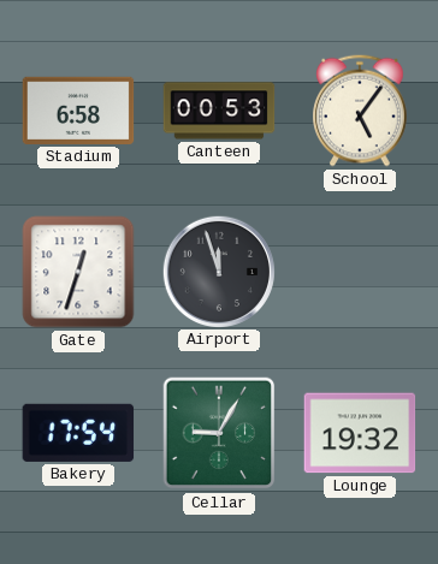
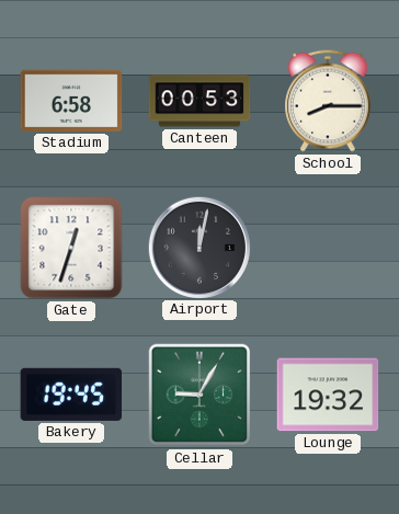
School: 5:06 -> 8:15 (329, 101)
Airport: 11:57 -> 12:02 (198, 247)
Bakery: 17:54 -> 19:45 (71, 395)
